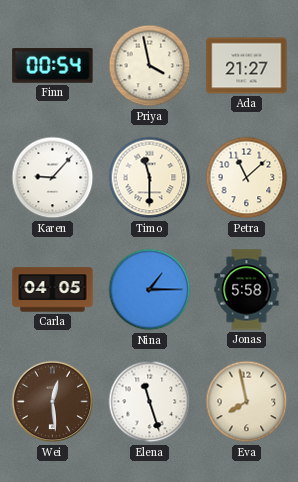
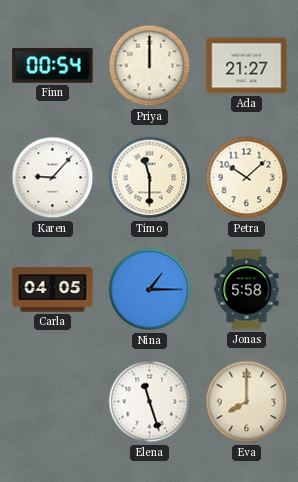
Priya: 3:58 -> 12:00 (150, 66)
Petra: 11:08 -> 10:08 (247, 178)
Wei: 12:29 -> none (53, 402)
Eva: 7:58 -> 8:00 (247, 402)
